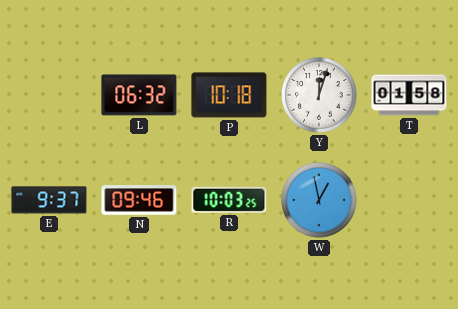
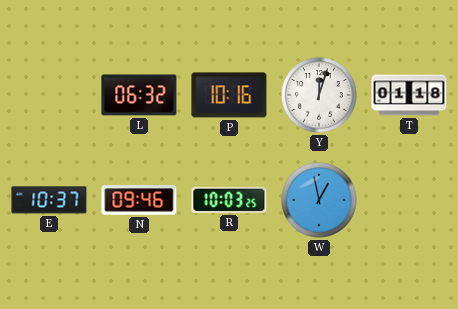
P: 10:18 -> 10:16 (229, 95)
T: 01:58 -> 01:18 (409, 95)
E: 9:37 -> 10:37 (49, 200)
